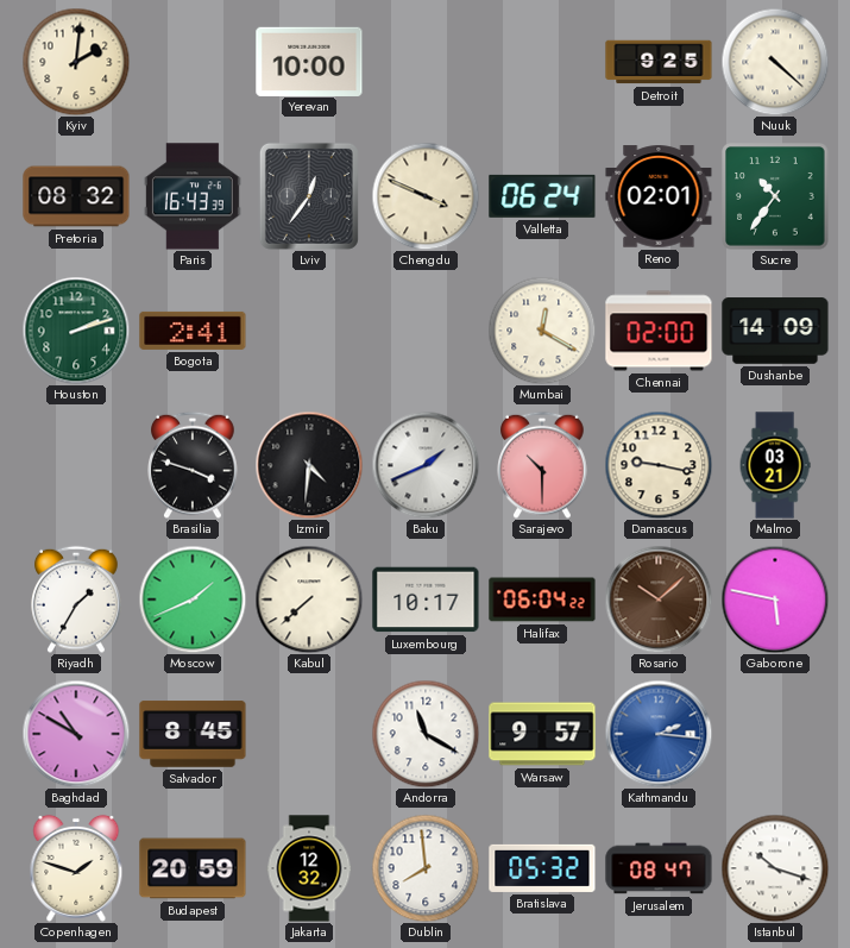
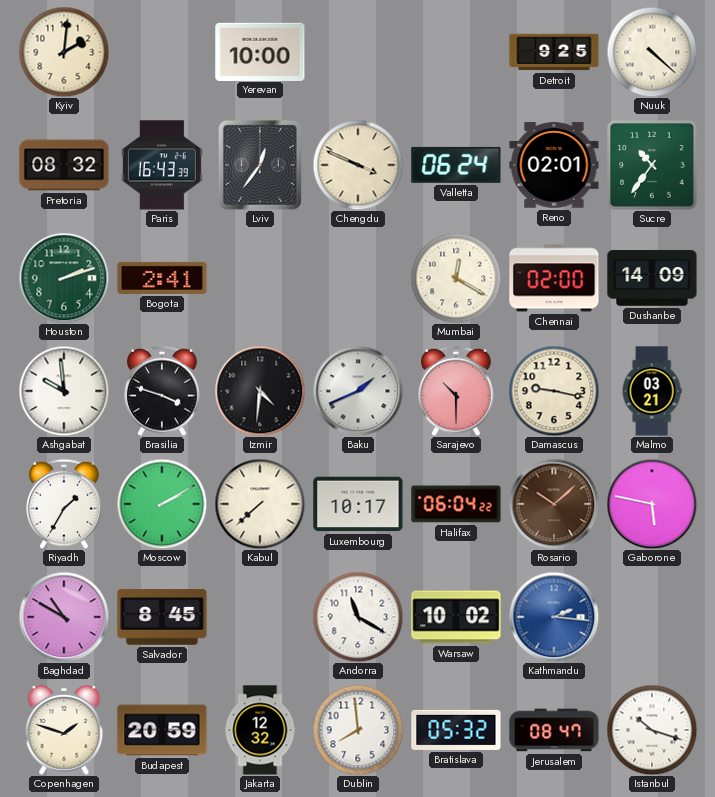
Ashgabat: none -> 9:59 (64, 391)
Moscow: 1:41 -> 2:10 (162, 504)
Warsaw: 9:57 -> 10:02 (456, 617)
